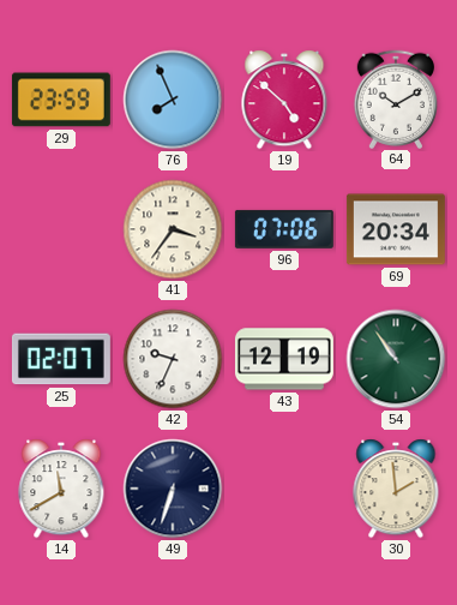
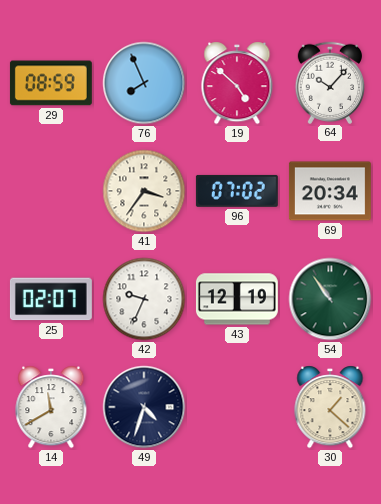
29: 23:59 -> 08:59 (51, 83)
64: 10:10 -> 10:07 (329, 82)
96: 07:06 -> 07:02 (237, 191)
49: 6:33 -> 4:33 (144, 407)
30: 1:59 -> 1:22 (330, 407)
